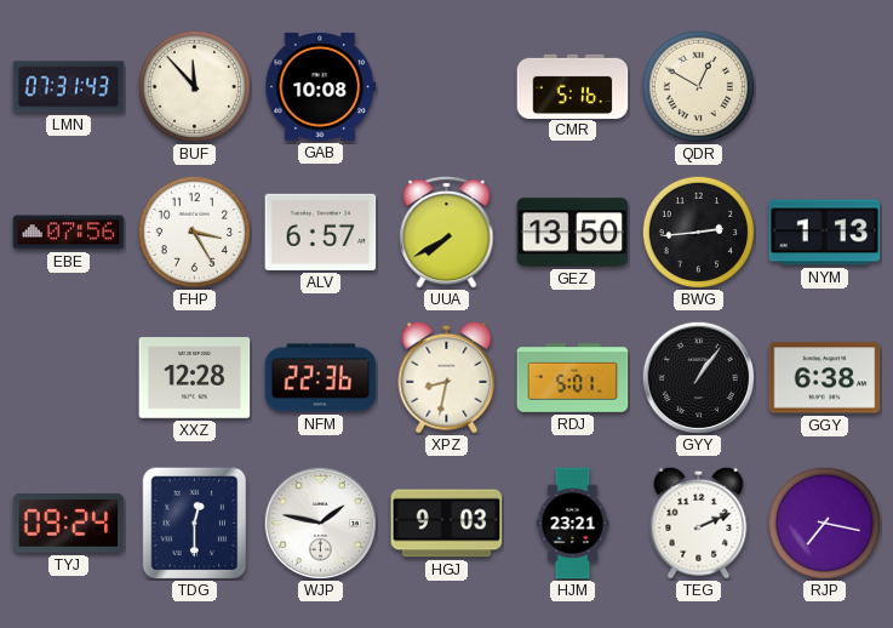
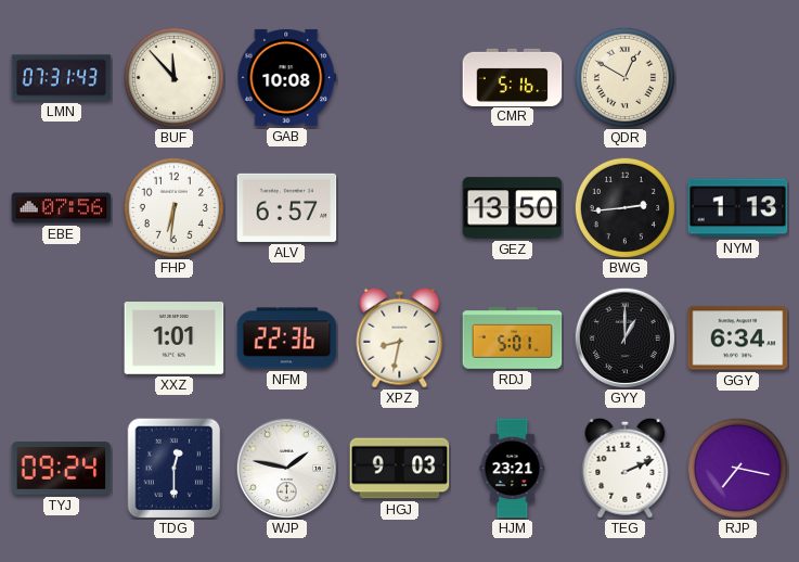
FHP: 3:25 -> 6:31 (173, 207)
UUA: 7:40 -> none (447, 232)
XXZ: 12:28 -> 1:01 (175, 339)
GYY: 1:06 -> 1:00 (624, 337)
GGY: 6:38 -> 6:34 (738, 339)
